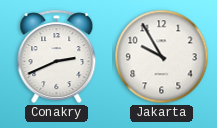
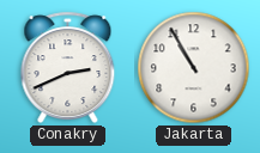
Jakarta: 9:55 -> 10:55 (194, 68)
